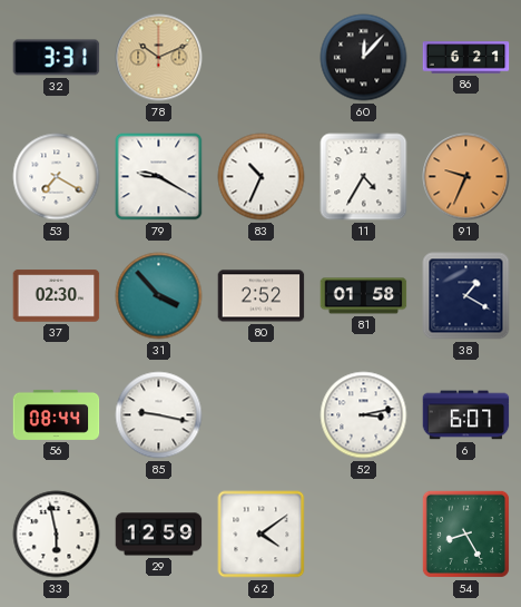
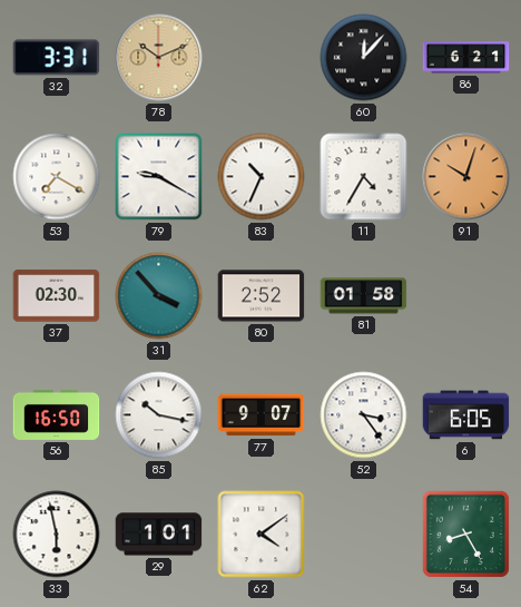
91: 9:34 -> 10:03 (466, 177)
38: 1:20 -> none (466, 296)
56: 08:44 -> 16:50 (57, 414)
85: 9:17 -> 10:17 (159, 415)
77: none -> 9:07 (262, 415)
52: 3:13 -> 3:24 (364, 415)
6: 6:07 -> 6:05 (466, 415)
29: 12:59 -> 1:01 (159, 535)
